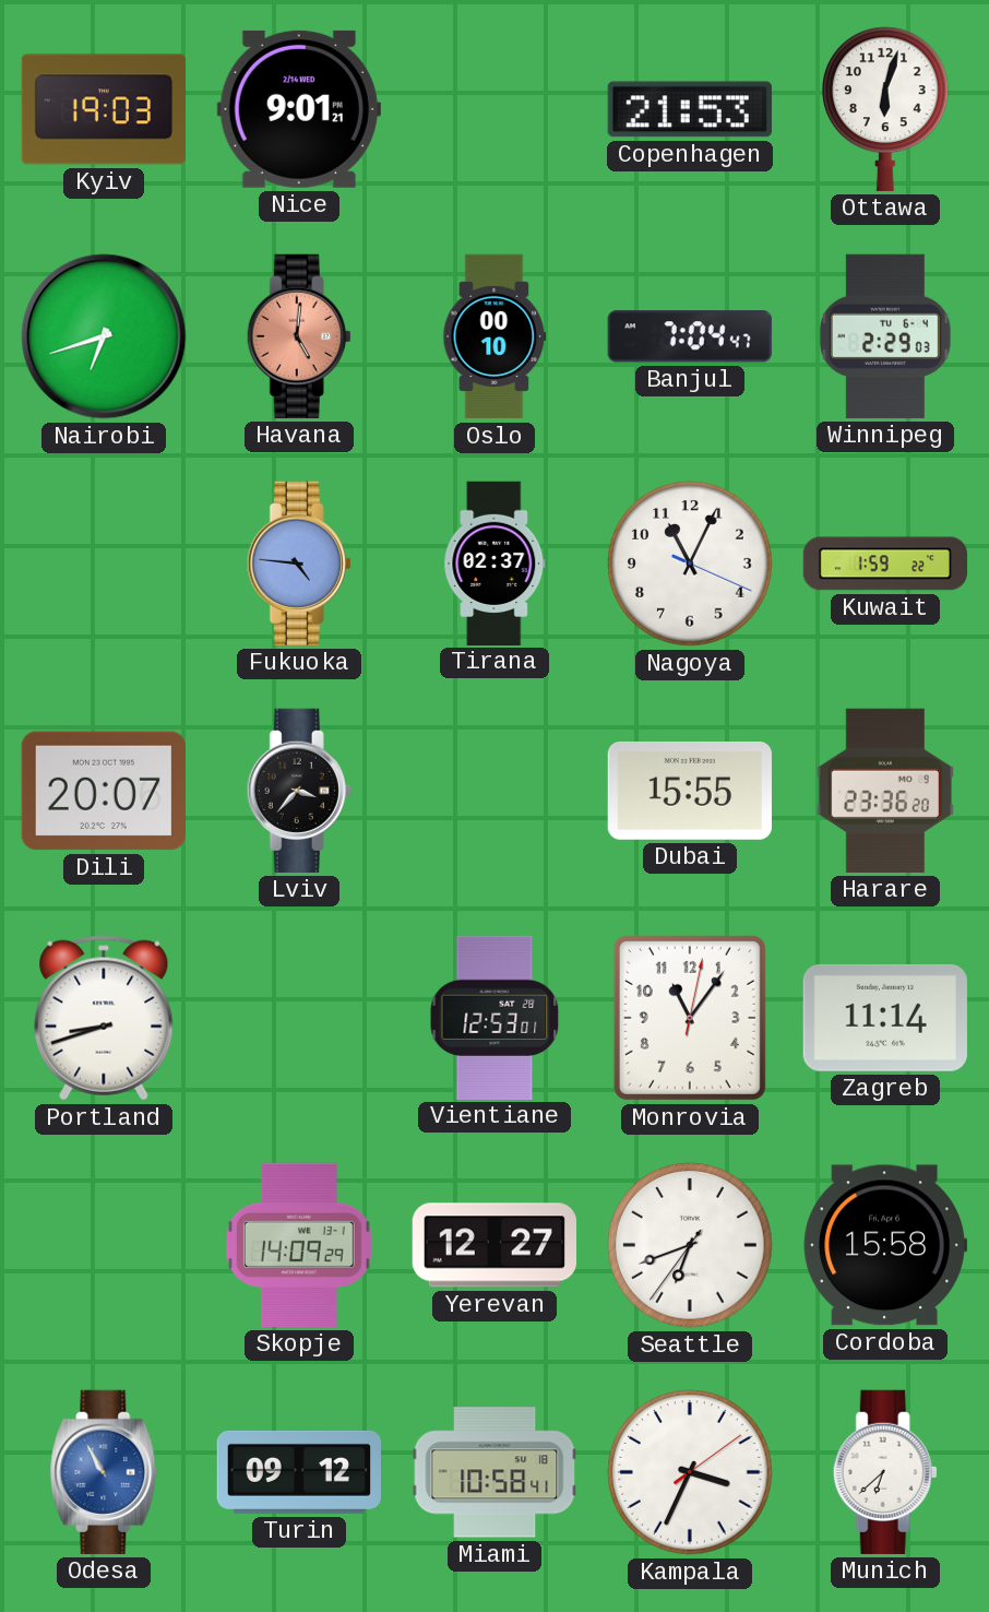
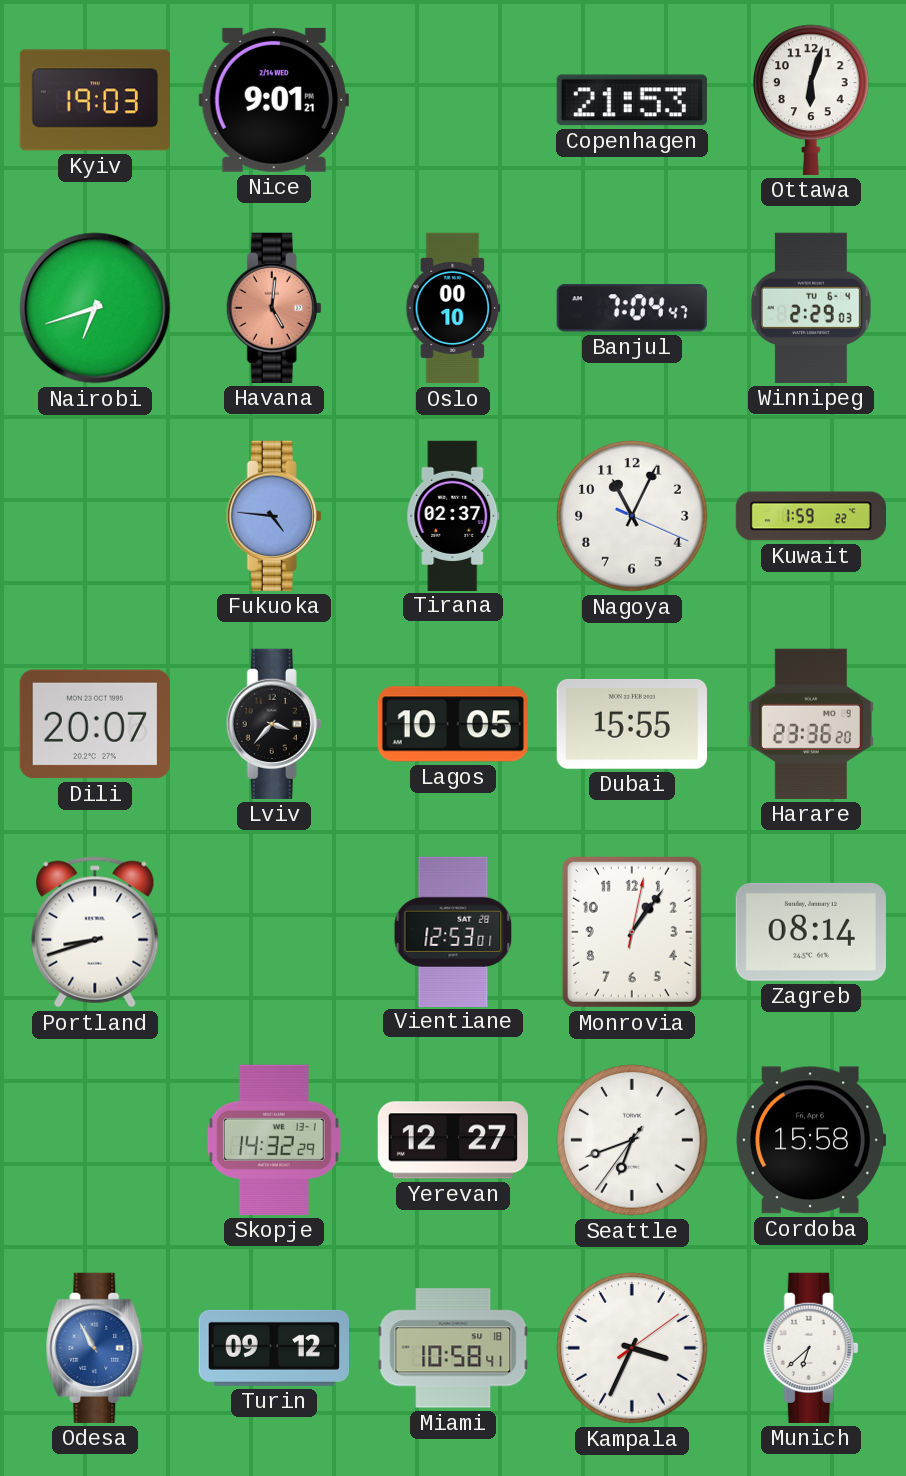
Lagos: none -> 10:05 (453, 724)
Monrovia: 11:06 -> 1:06 (632, 932)
Zagreb: 11:14 -> 08:14 (811, 932)
Skopje: 14:09 -> 14:32 (274, 1140)
